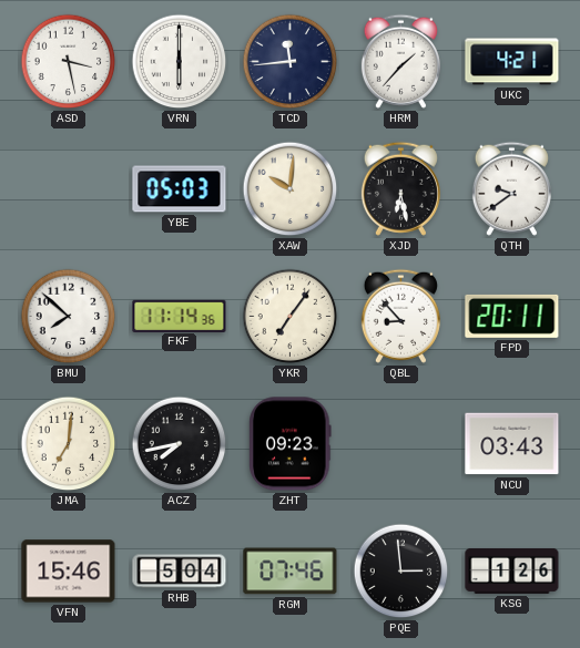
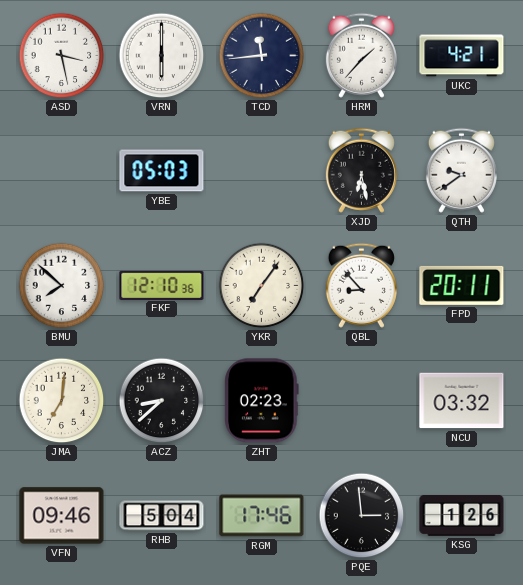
XAW: 10:01 -> none (291, 189)
FKF: 11:14 -> 12:10 (162, 285)
ACZ: 7:43 -> 8:38 (162, 401)
ZHT: 09:23 -> 02:23 (262, 401)
NCU: 03:43 -> 03:32 (462, 401)
VFN: 15:46 -> 09:46 (62, 516)
RGM: 07:46 -> 17:46 (262, 516)
